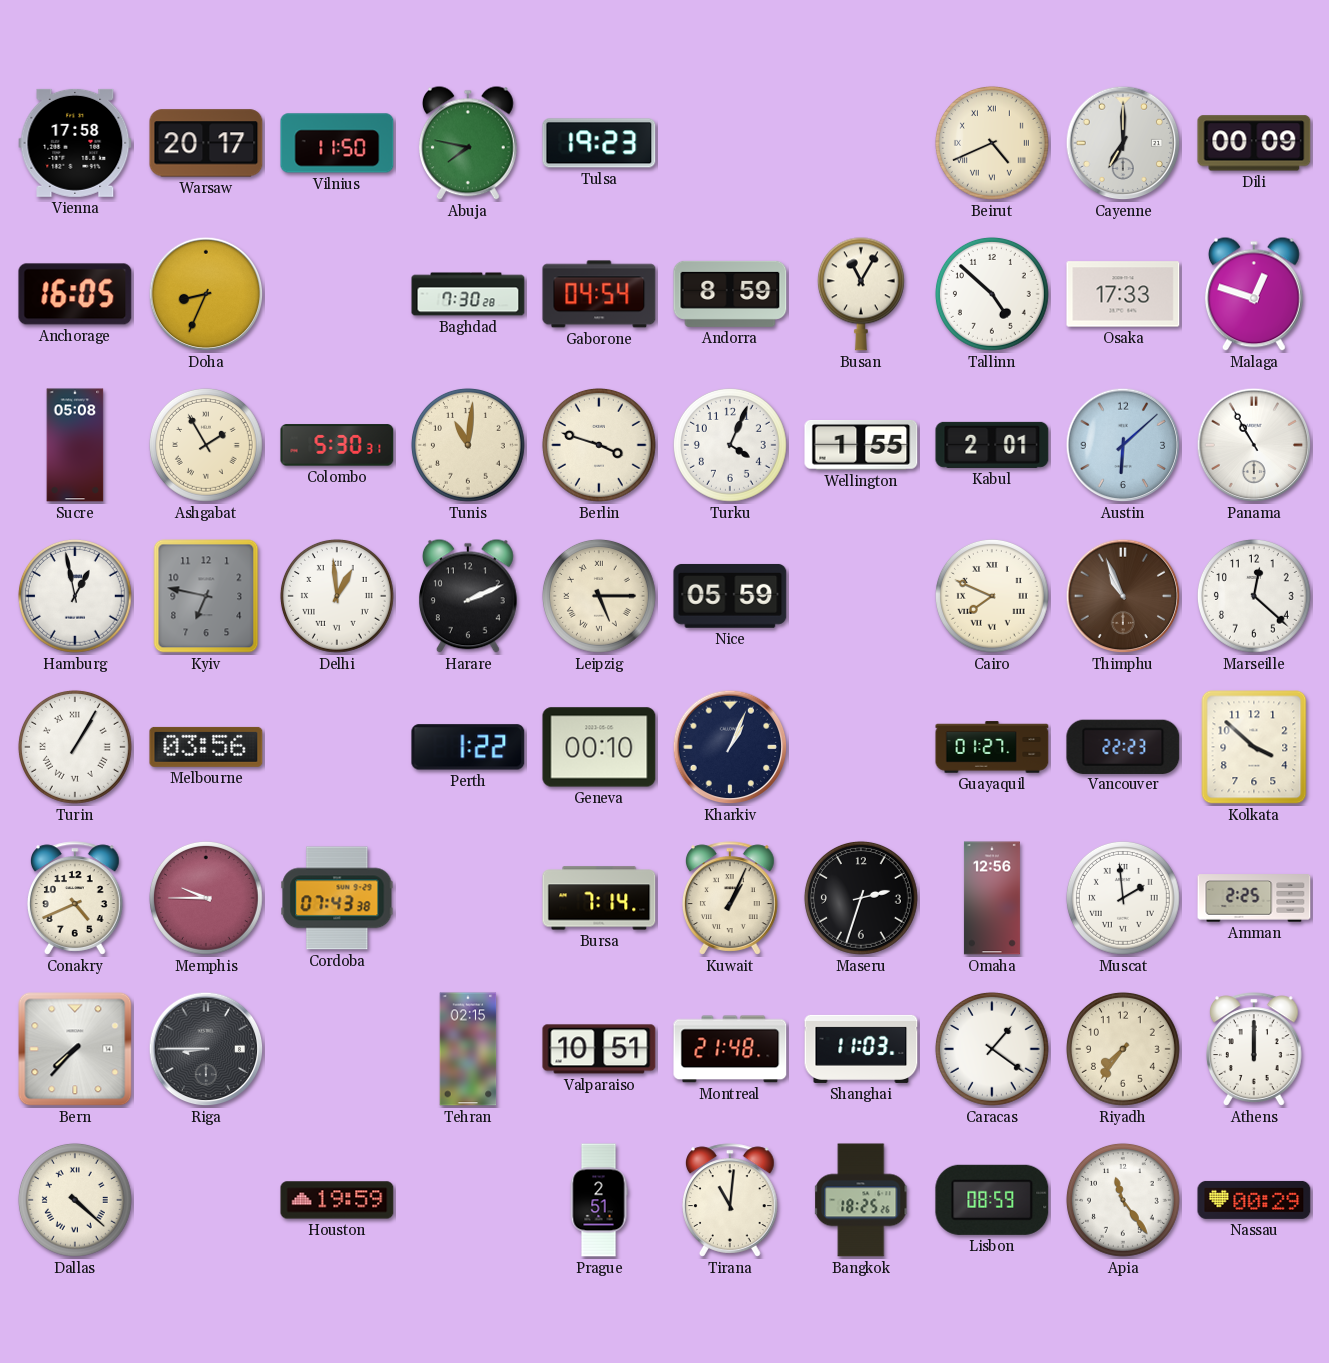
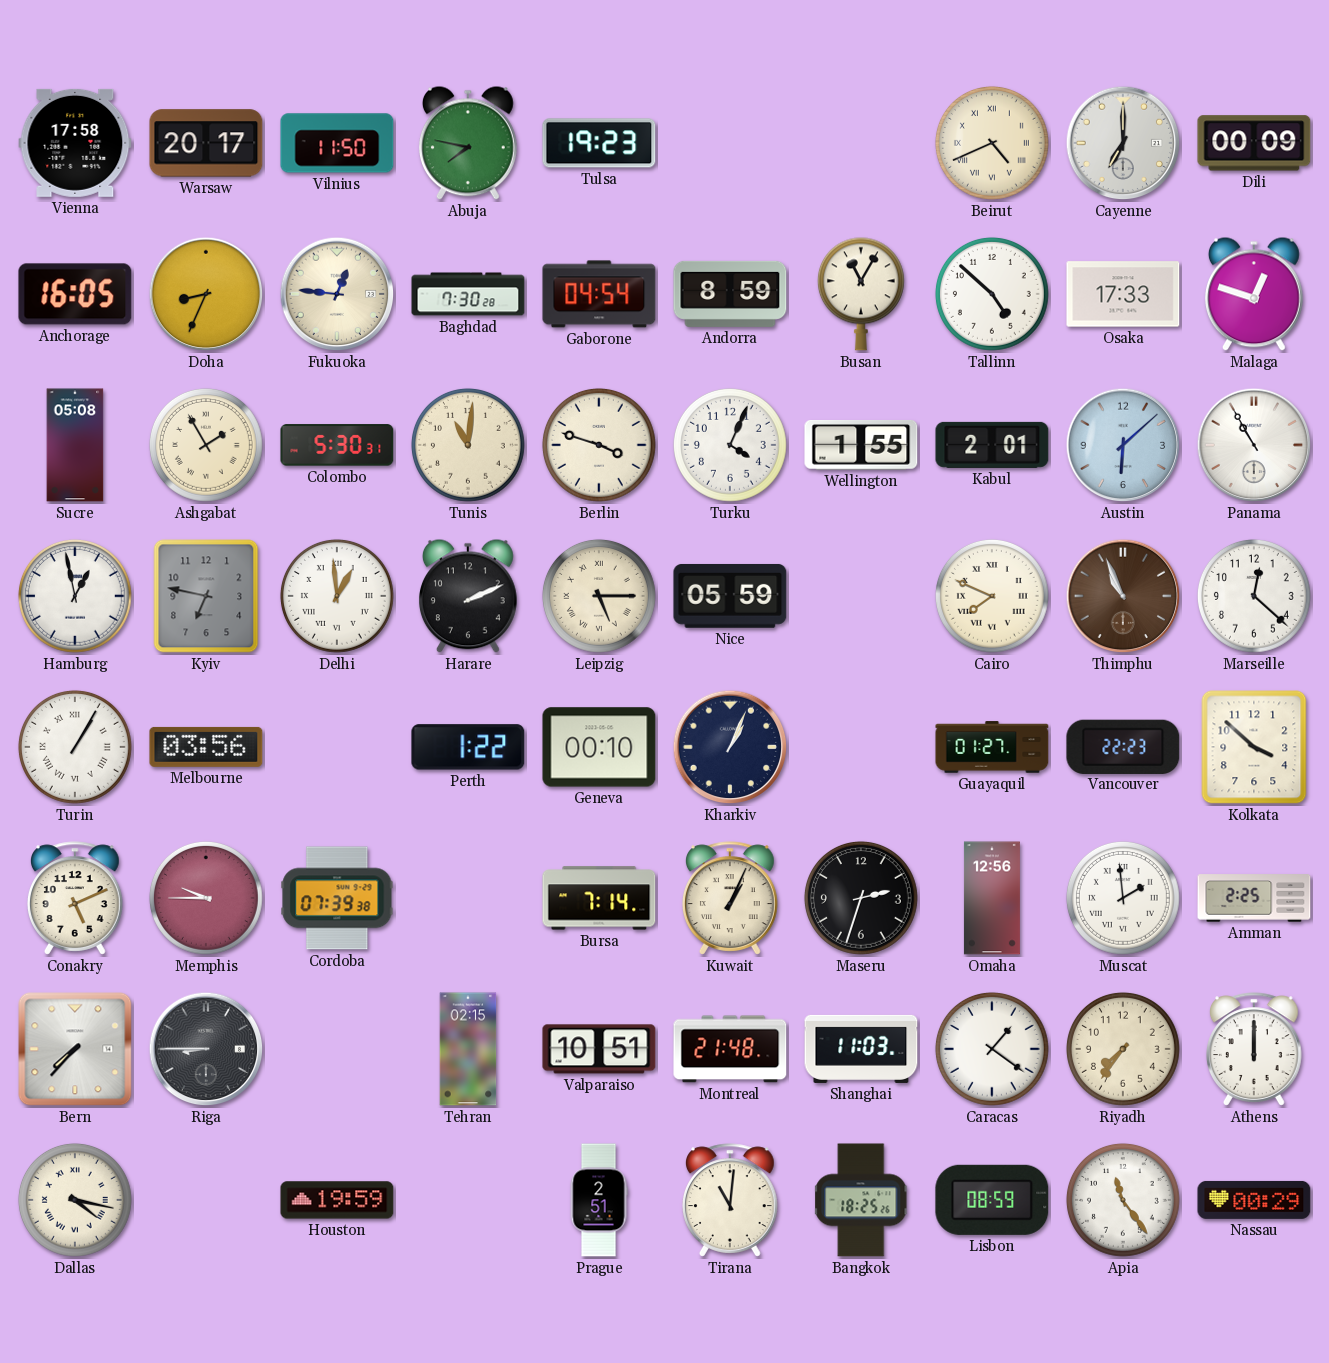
Fukuoka: none -> 12:46 (337, 294)
Conakry: 4:41 -> 5:11 (75, 898)
Cordoba: 07:43 -> 07:39 (337, 898)
Dallas: 4:22 -> 4:17 (75, 1200)
